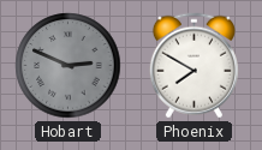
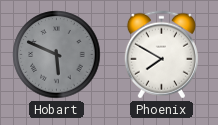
Hobart: 2:49 -> 5:49 (57, 55)
